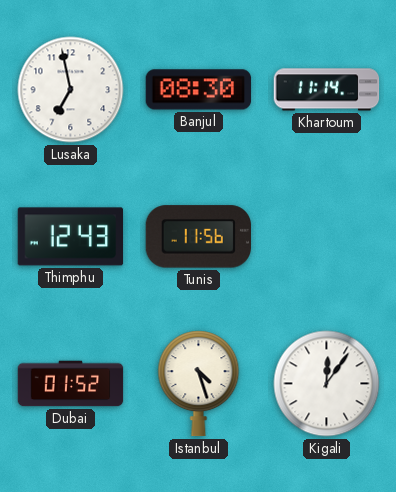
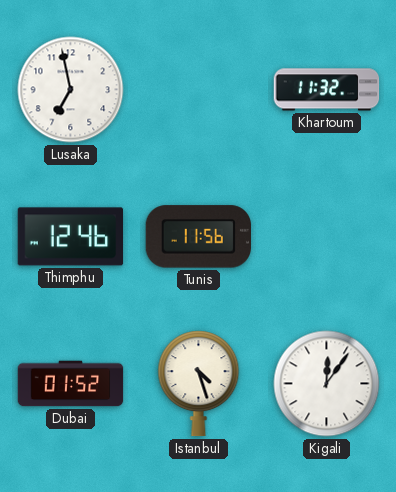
Banjul: 08:30 -> none (199, 90)
Khartoum: 11:14 -> 11:32 (327, 90)
Thimphu: 12:43 -> 12:46 (71, 237)
